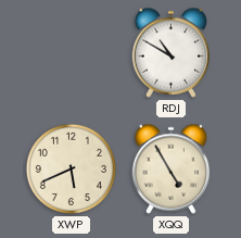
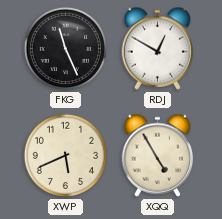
FKG: none -> 11:26 (65, 48)
RDJ: 10:50 -> 12:50 (158, 48)
